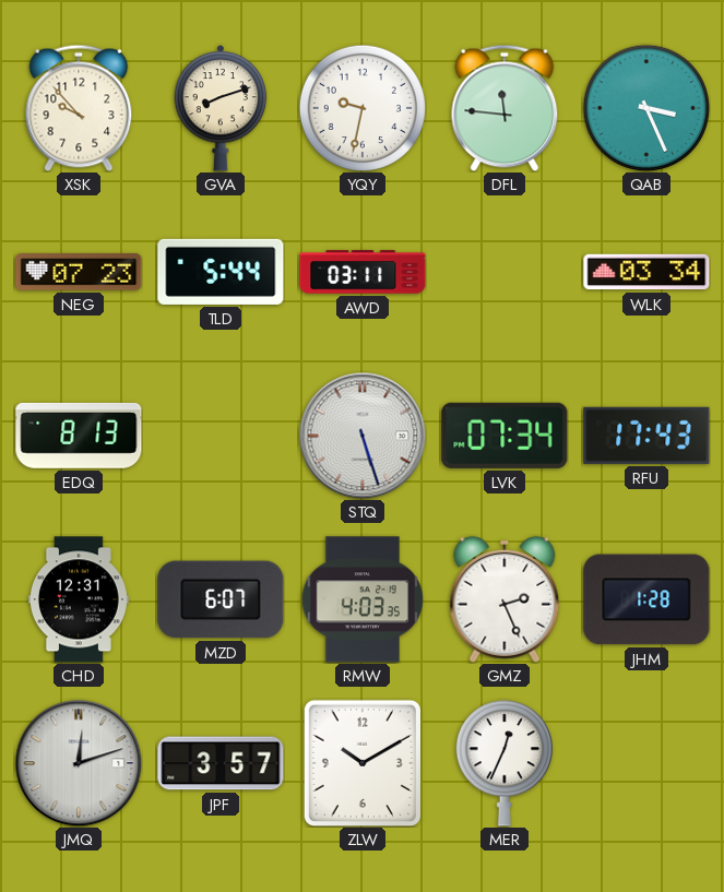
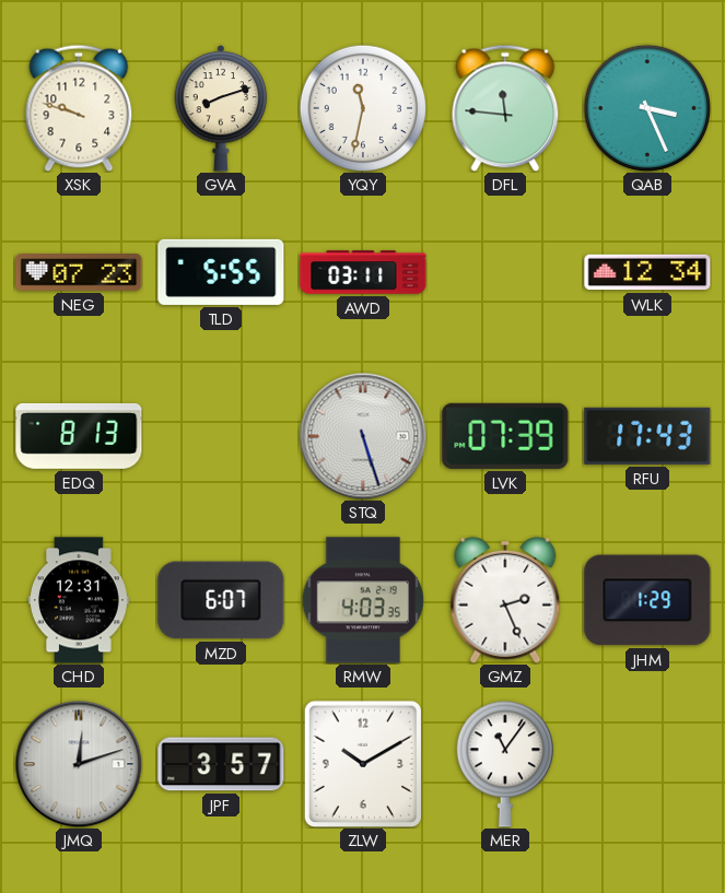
XSK: 9:53 -> 9:48 (79, 108)
YQY: 9:32 -> 11:32 (362, 107)
TLD: 5:44 -> 5:55 (221, 272)
WLK: 03:34 -> 12:34 (647, 272)
LVK: 07:34 -> 07:39 (505, 436)
JHM: 1:28 -> 1:29 (647, 600)
MER: 12:34 -> 11:06 (505, 764)
